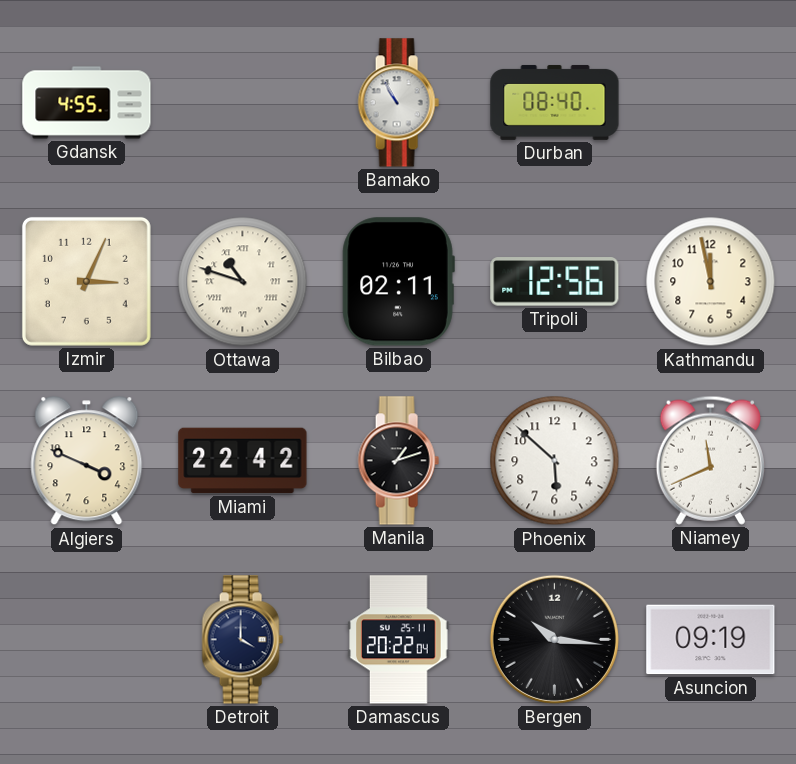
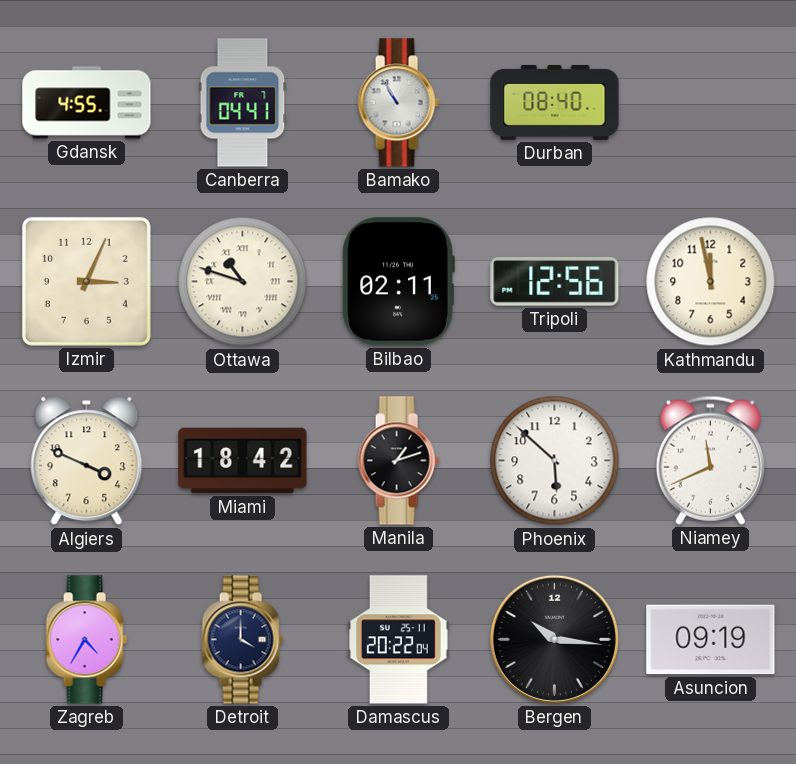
Canberra: none -> 04:41 (243, 103)
Miami: 22:42 -> 18:42 (243, 461)
Zagreb: none -> 4:35 (86, 640)
